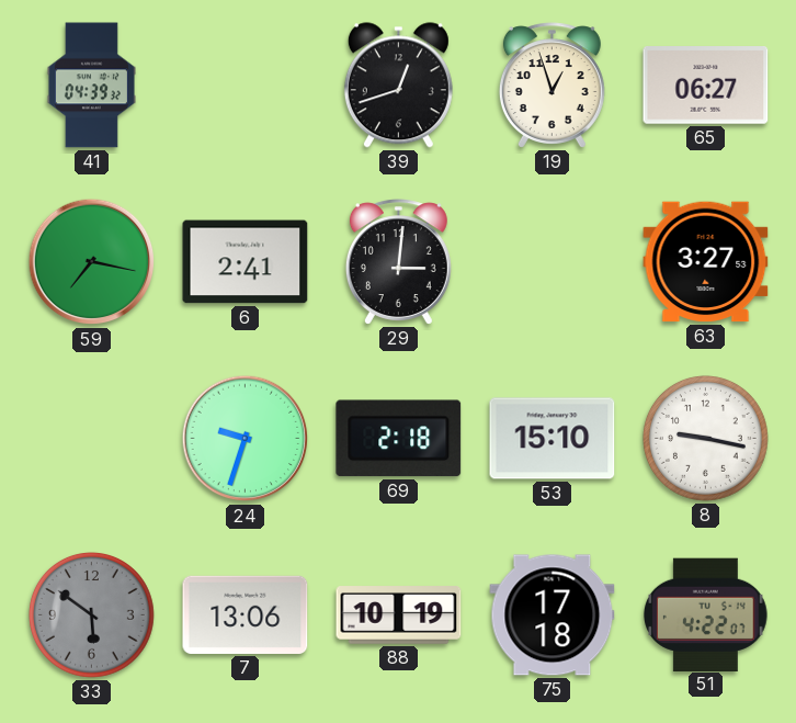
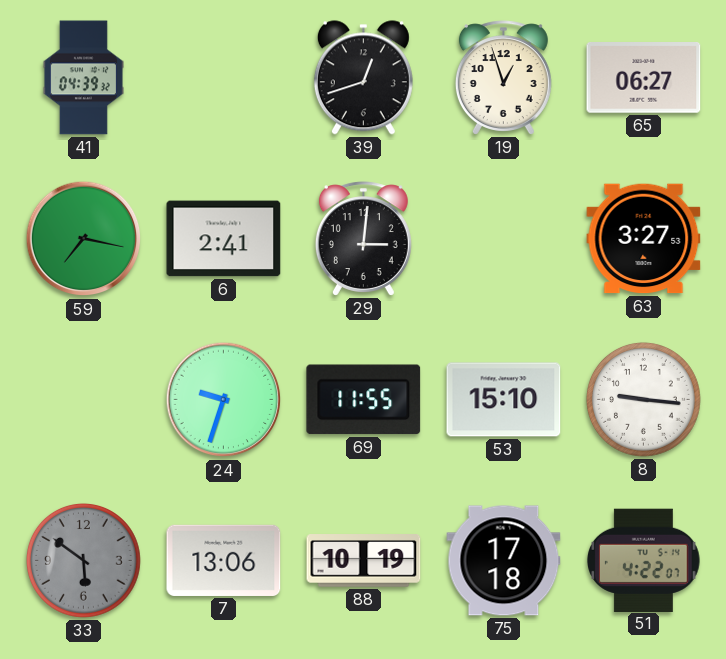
69: 2:18 -> 11:55 (364, 400)
8: 9:17 -> 9:16 (643, 399)
